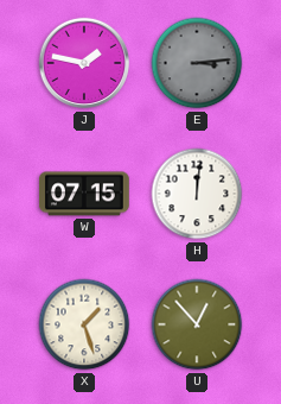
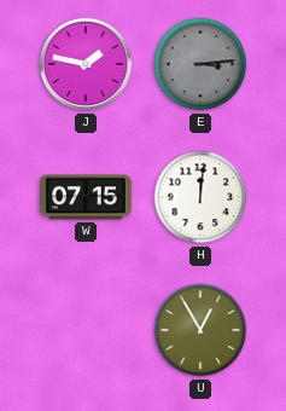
X: 1:27 -> none (84, 324)
U: 12:53 -> 12:55 (200, 330)
